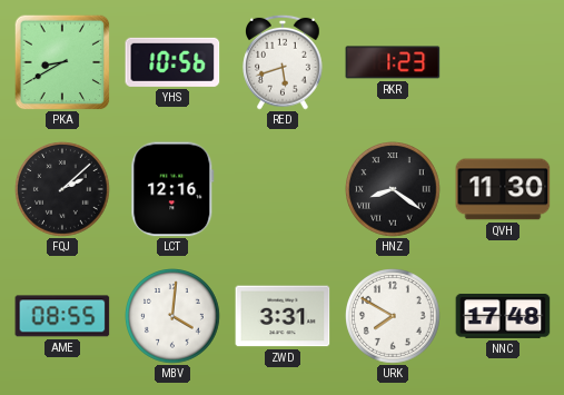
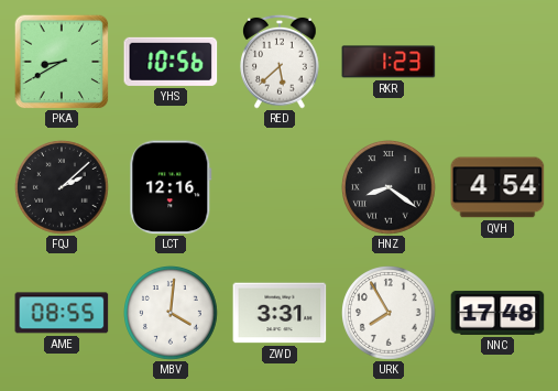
RED: 5:42 -> 5:38 (281, 62)
QVH: 11:30 -> 4:54 (497, 187)
URK: 7:50 -> 7:55 (390, 314)
